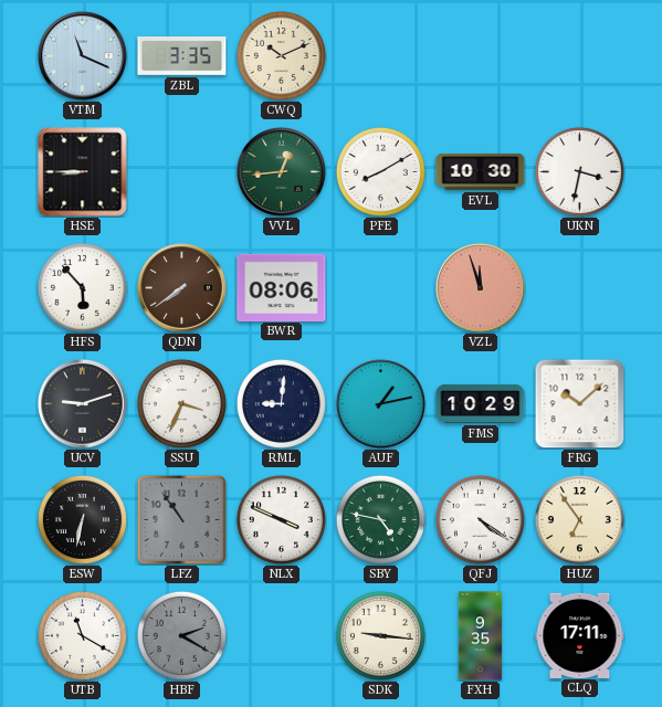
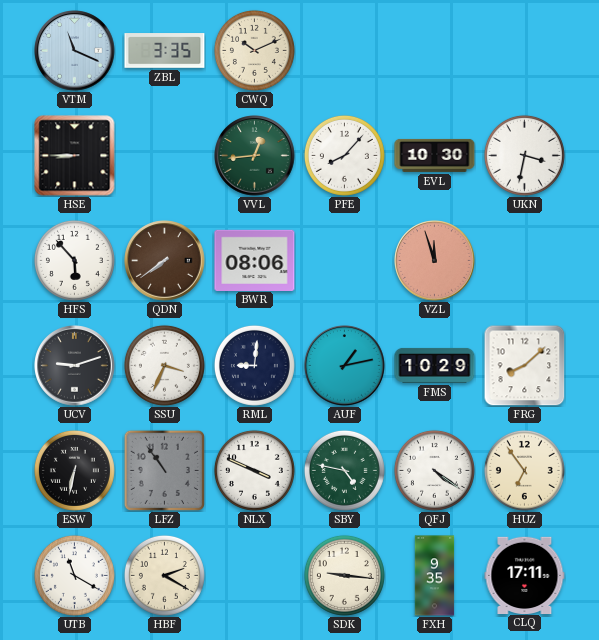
PFE: 8:10 -> 8:07 (344, 155)
FRG: 10:08 -> 8:08 (524, 366)
HBF dial: grey -> cream (164, 575)
